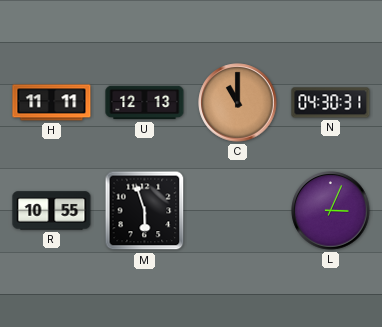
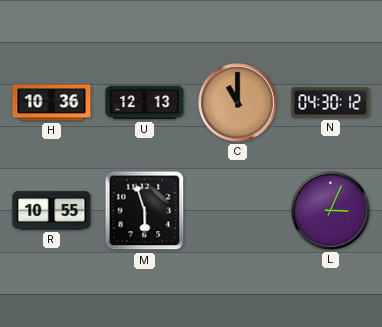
H: 11:11 -> 10:36 (52, 103)
N: 04:30:31 -> 04:30:12 (331, 103)
